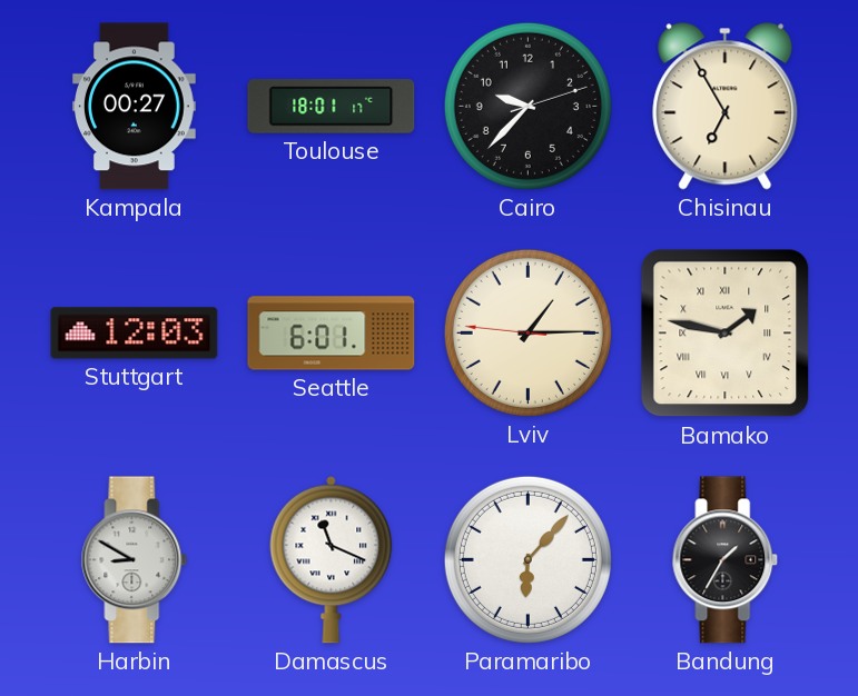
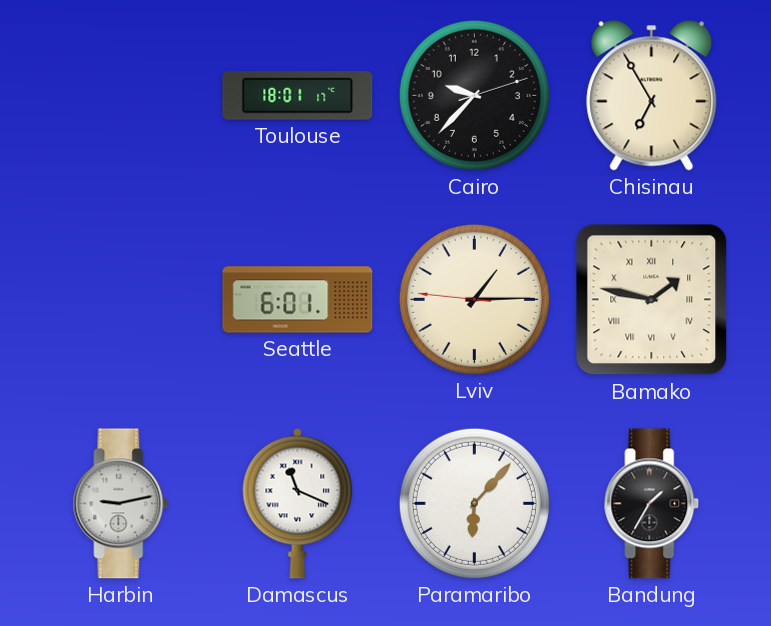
Kampala: 00:27 -> none (135, 107)
Stuttgart: 12:03 -> none (135, 334)
Harbin: 8:50 -> 9:13 (121, 504)
